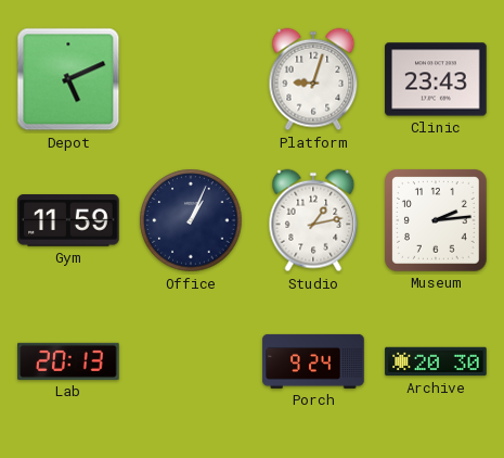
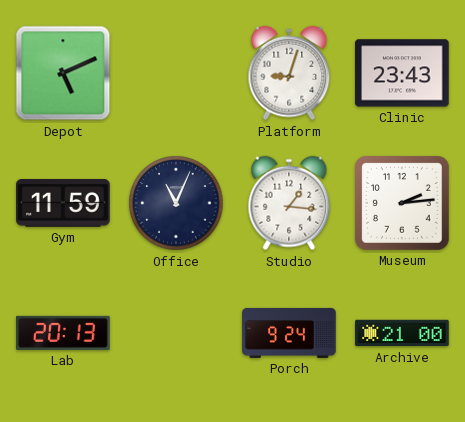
Office: 1:04 -> 11:04 (176, 203)
Studio: 1:13 -> 1:16 (289, 203)
Archive: 20:30 -> 21:00 (402, 333)
